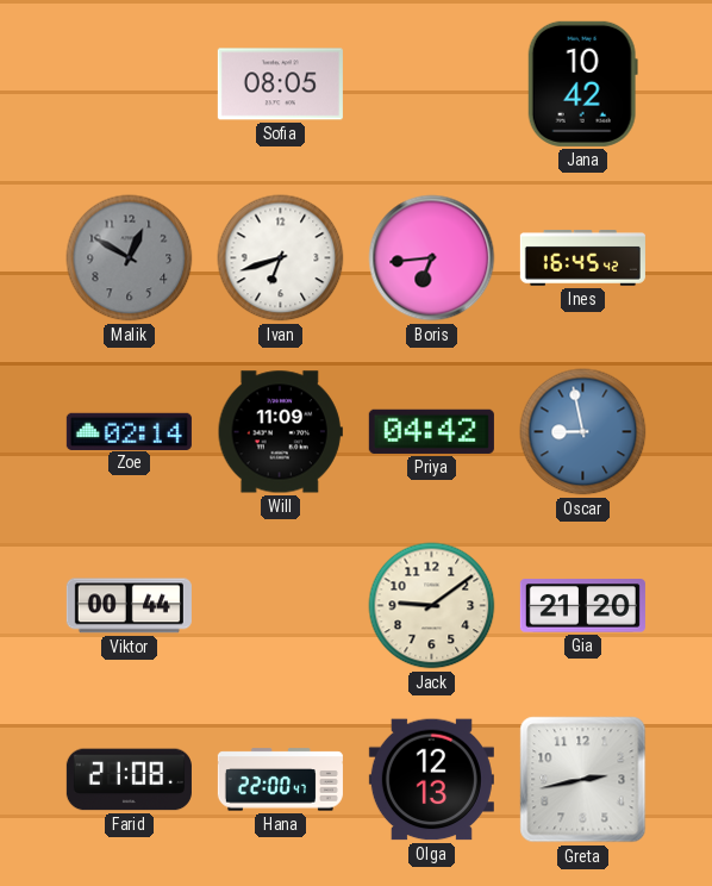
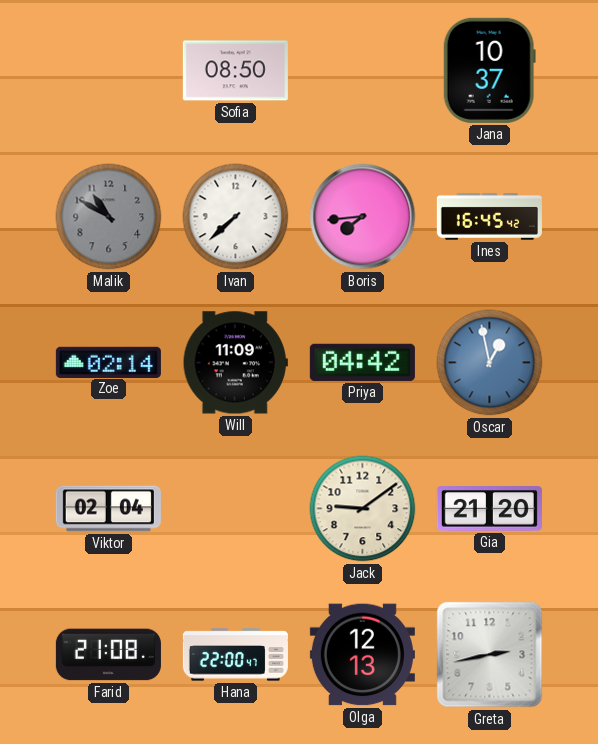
Sofia: 08:05 -> 08:50 (235, 71)
Jana: 10:42 -> 10:37 (489, 70)
Malik: 12:50 -> 10:50 (109, 217)
Ivan: 6:42 -> 7:38 (236, 217)
Boris: 6:44 -> 7:44 (363, 217)
Oscar: 8:58 -> 12:58 (490, 363)
Viktor: 00:44 -> 02:04 (108, 509)
